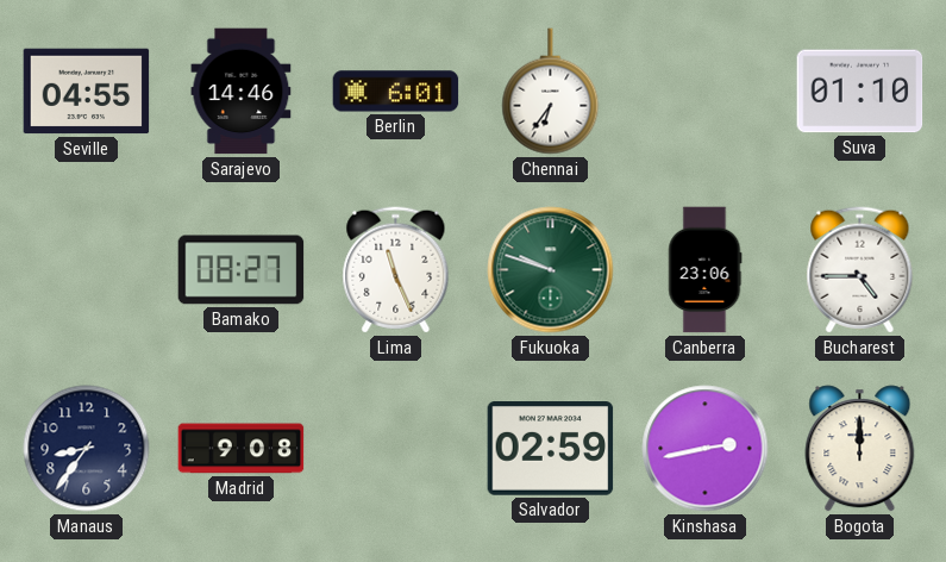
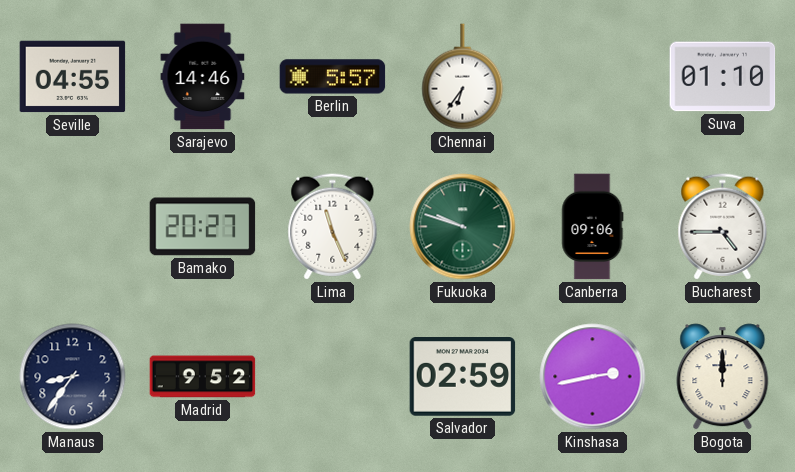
Berlin: 6:01 -> 5:57 (333, 77)
Bamako: 08:27 -> 20:27 (203, 227)
Canberra: 23:06 -> 09:06 (593, 227)
Madrid: 9:08 -> 9:52 (203, 377)
